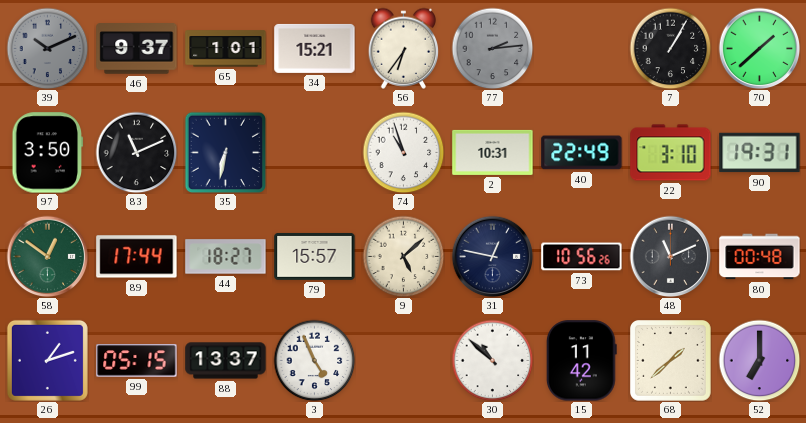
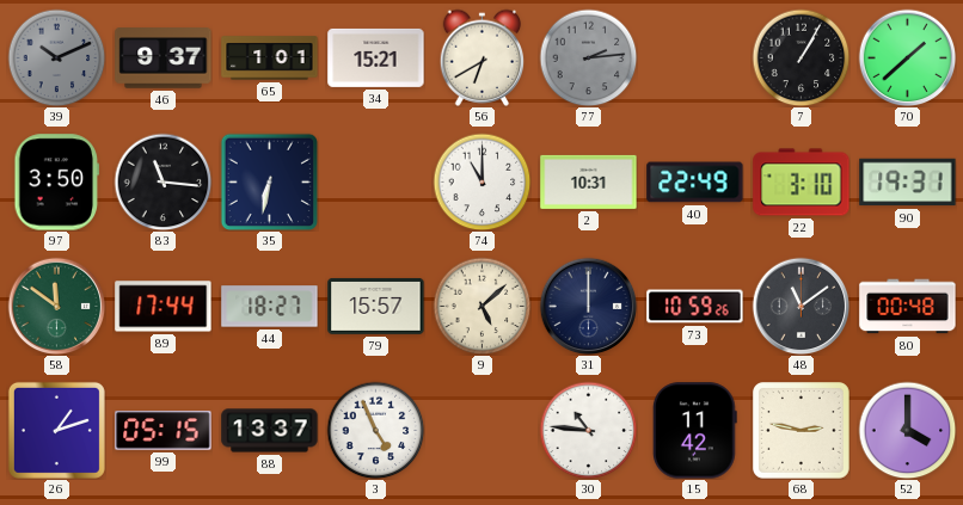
56: 6:36 -> 6:40 (483, 57)
83: 11:11 -> 11:16 (162, 181)
74: 10:57 -> 11:00 (481, 181)
58: 12:51 -> 11:51 (56, 306)
31: 12:47 -> 12:00 (588, 306)
73: 10:56 -> 10:59 (695, 307)
48: 11:11 -> 11:09 (801, 306)
30: 10:52 -> 10:46 (588, 430)
68: 1:38 -> 2:47 (802, 431)
52: 7:00 -> 4:00 (907, 430)
